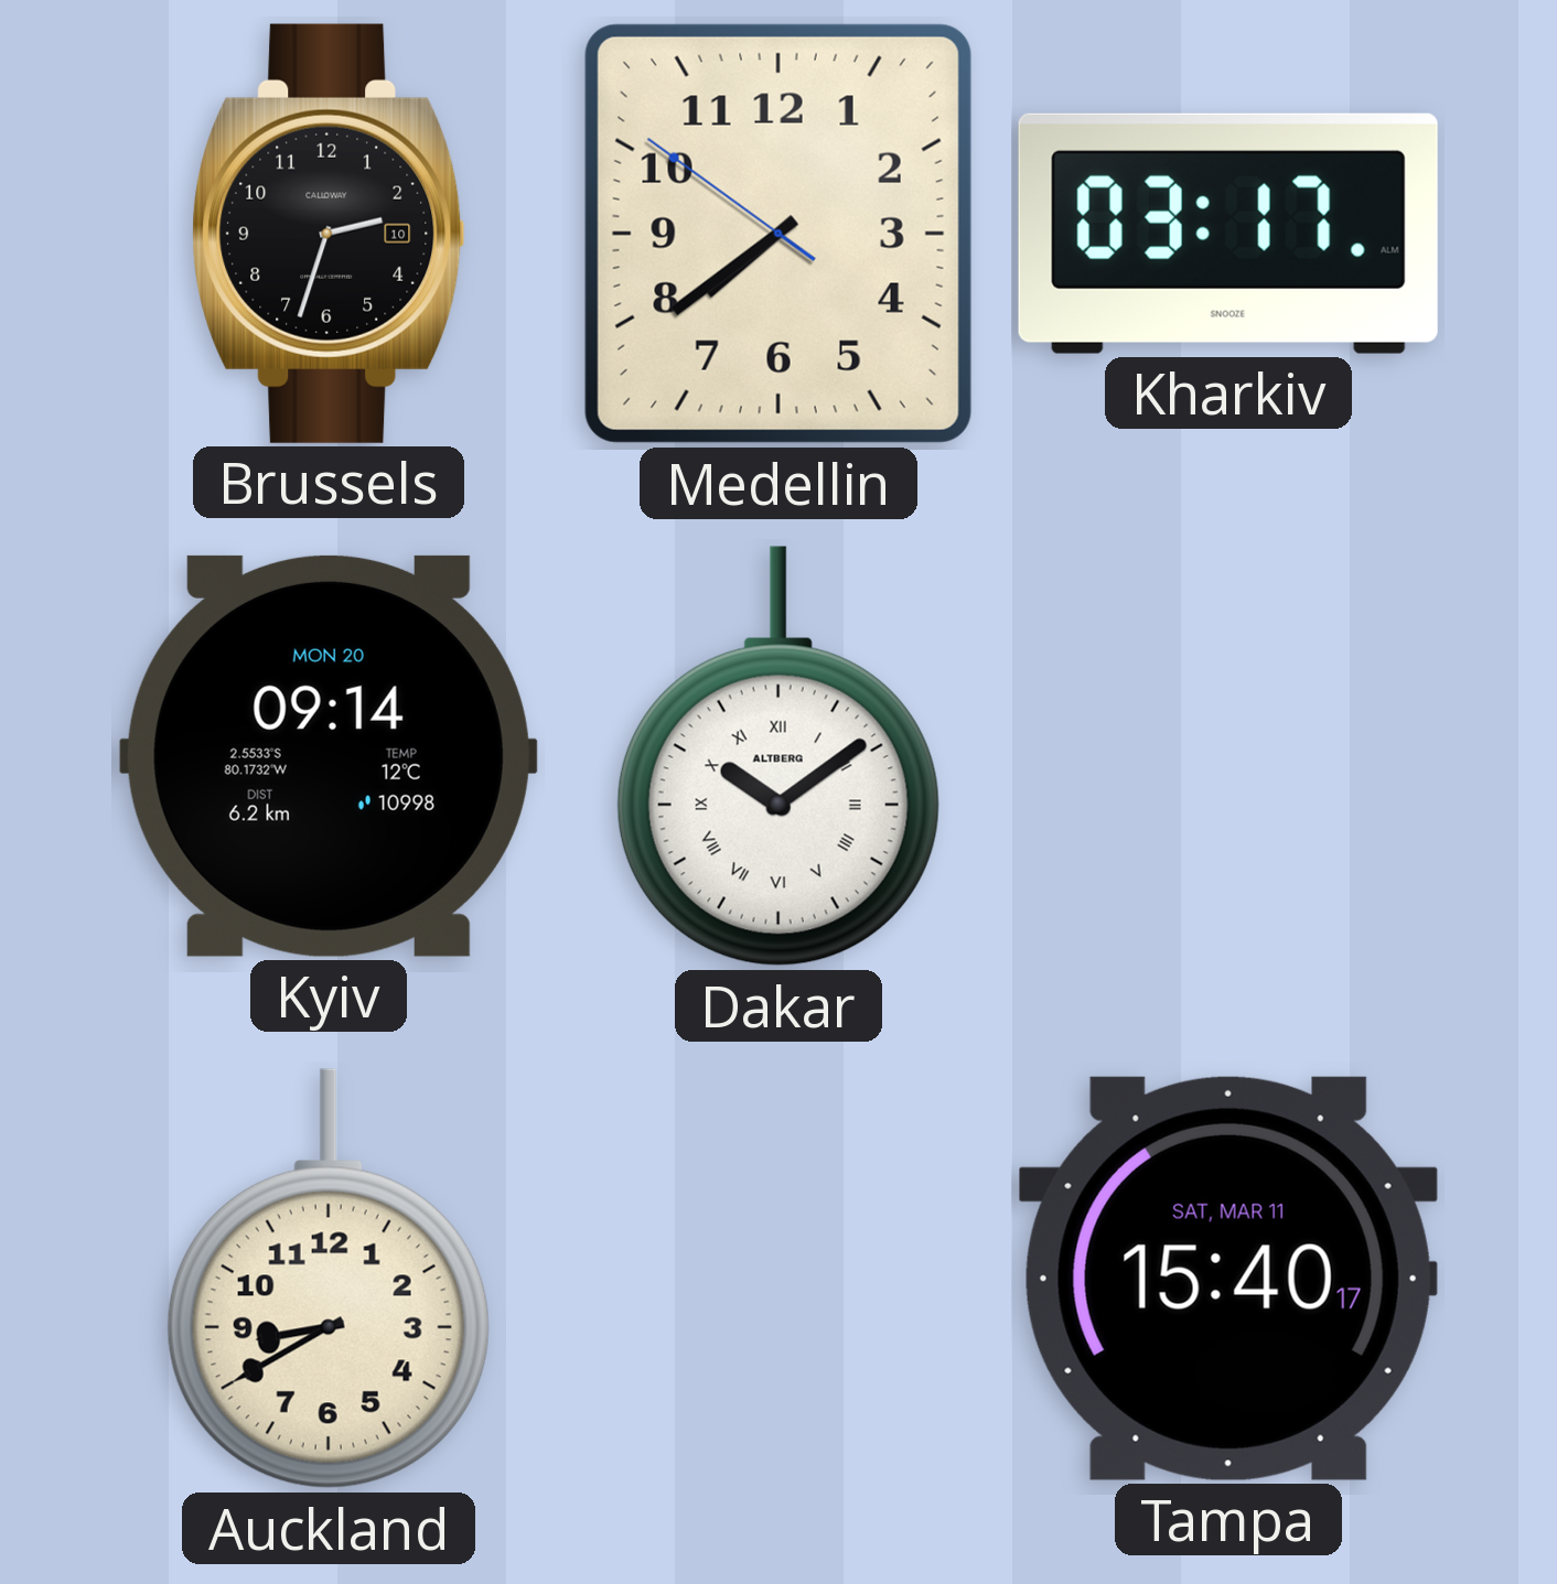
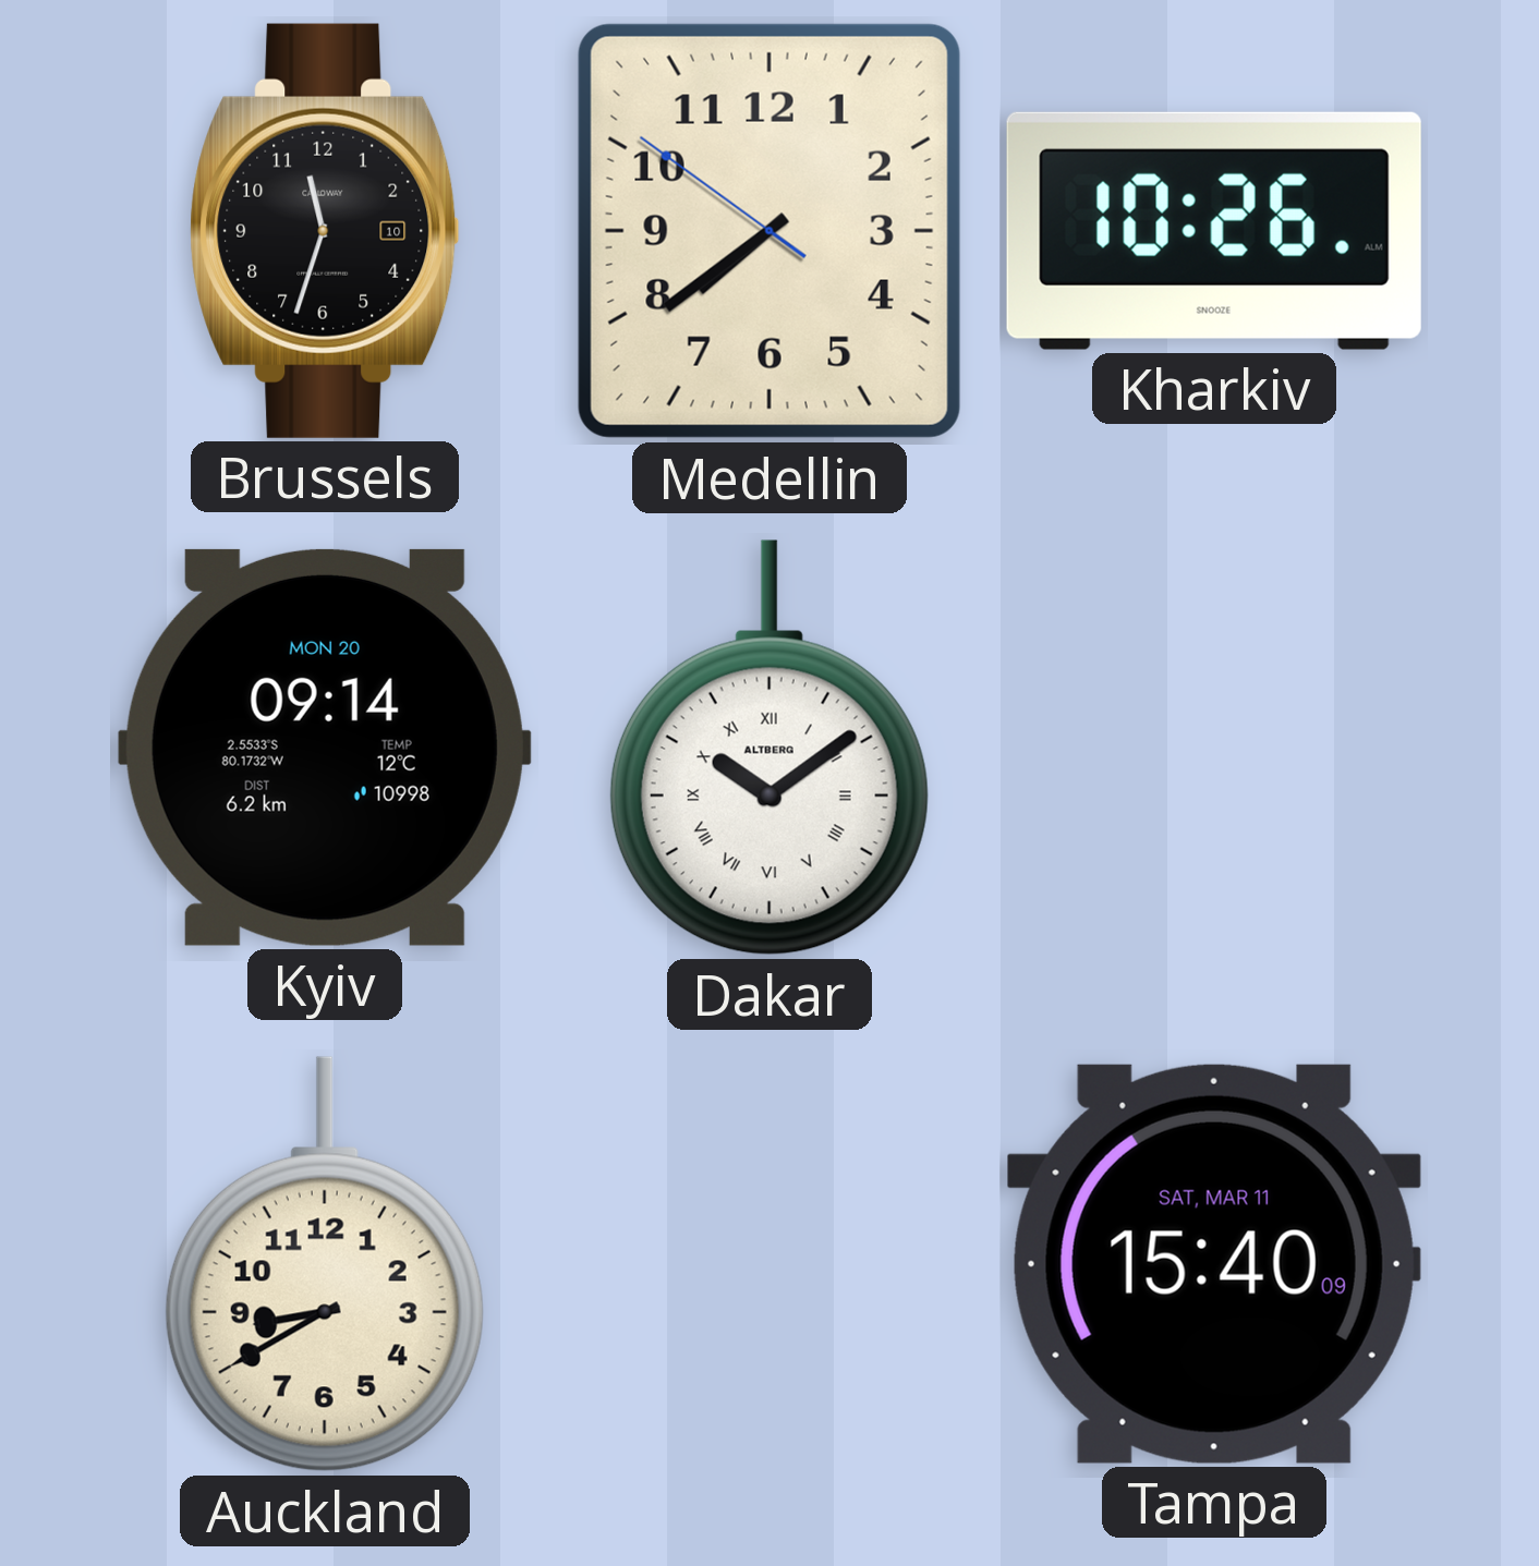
Brussels: 2:33 -> 11:33 (325, 231)
Kharkiv: 03:17 -> 10:26 (1214, 231)
Tampa: 15:40:17 -> 15:40:09 (1214, 1264)
